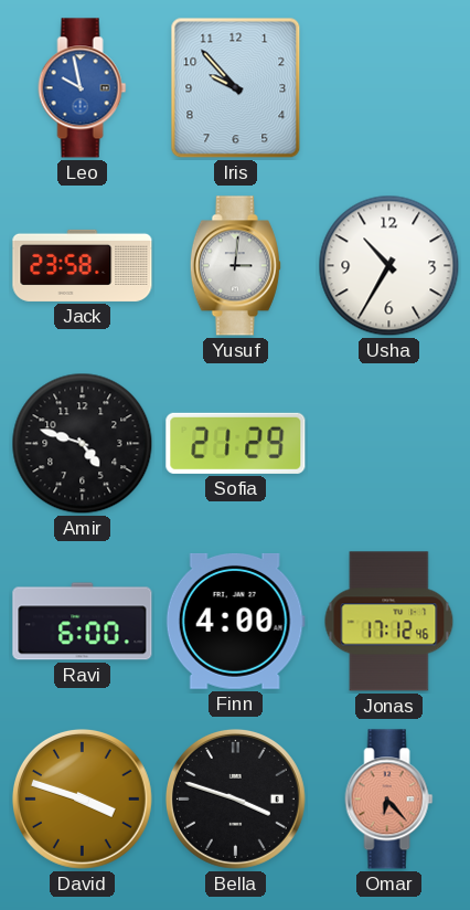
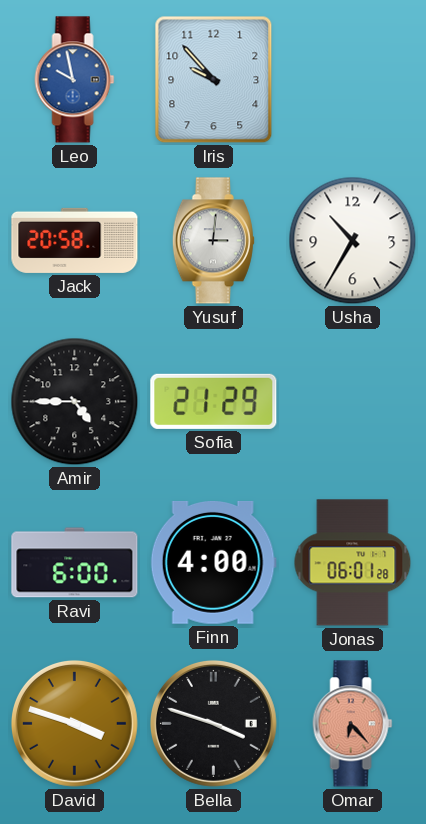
Jack: 23:58 -> 20:58 (75, 240)
Amir: 4:48 -> 4:45 (75, 402)
Jonas: 17:12 -> 06:01 (353, 563)
